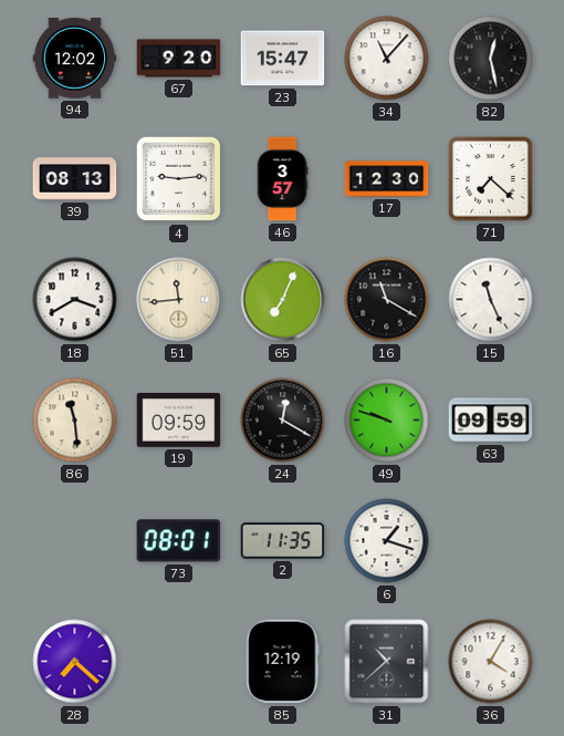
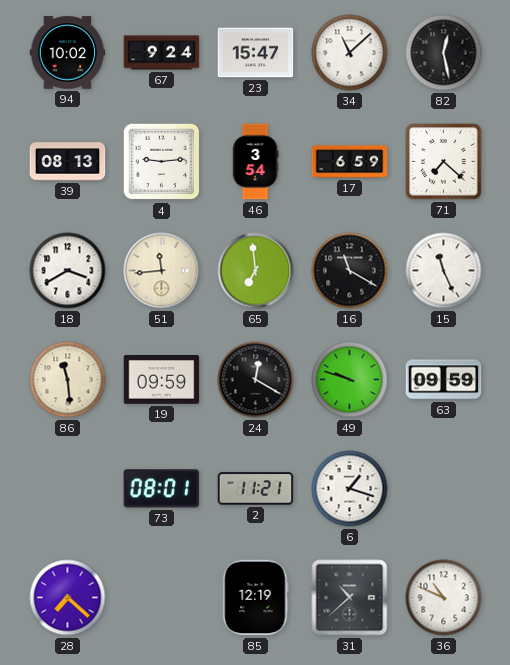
94: 12:02 -> 10:02 (68, 53)
67: 9:20 -> 9:24 (162, 53)
34: 11:07 -> 11:08 (350, 53)
46: 3:57 -> 3:54 (255, 162)
17: 12:30 -> 6:59 (350, 162)
65: 7:04 -> 6:59 (256, 271)
2: 11:35 -> 11:21 (256, 489)
36: 4:05 -> 10:49 (444, 598)
